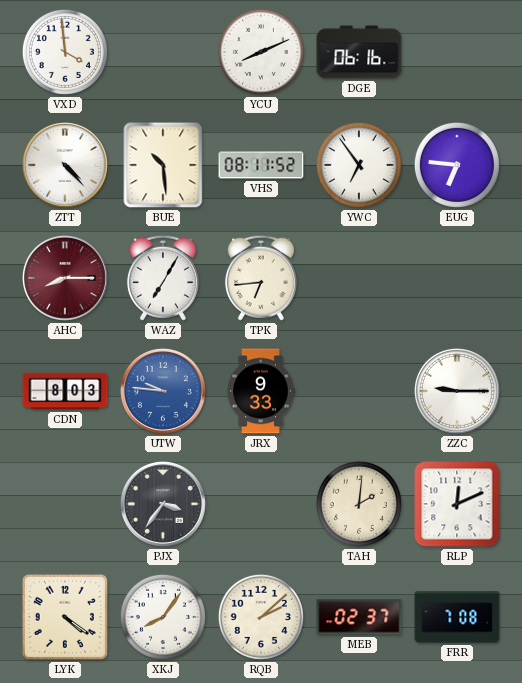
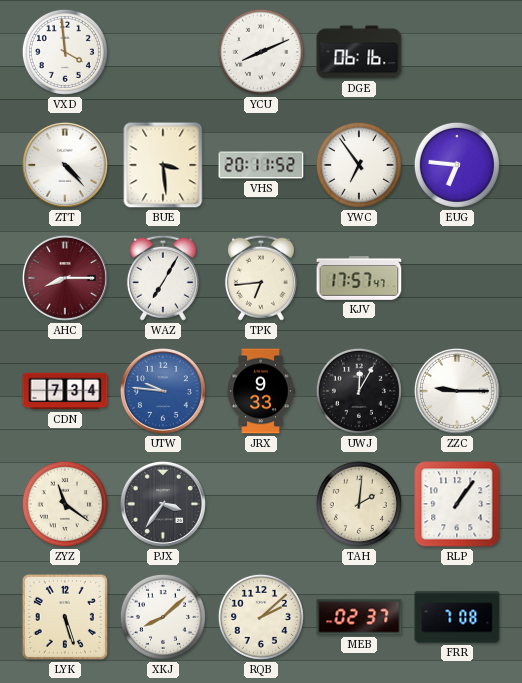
BUE: 10:29 -> 3:29 (163, 165)
VHS: 08:11 -> 20:11 (261, 165)
KJV: none -> 17:57 (359, 279)
CDN: 8:03 -> 7:34 (65, 391)
UWJ: none -> 12:05 (359, 391)
ZYZ: none -> 11:21 (65, 504)
RLP: 12:11 -> 1:06 (457, 504)
LYK: 4:21 -> 5:27 (65, 617)
XKJ: 8:06 -> 8:08 (163, 617)
